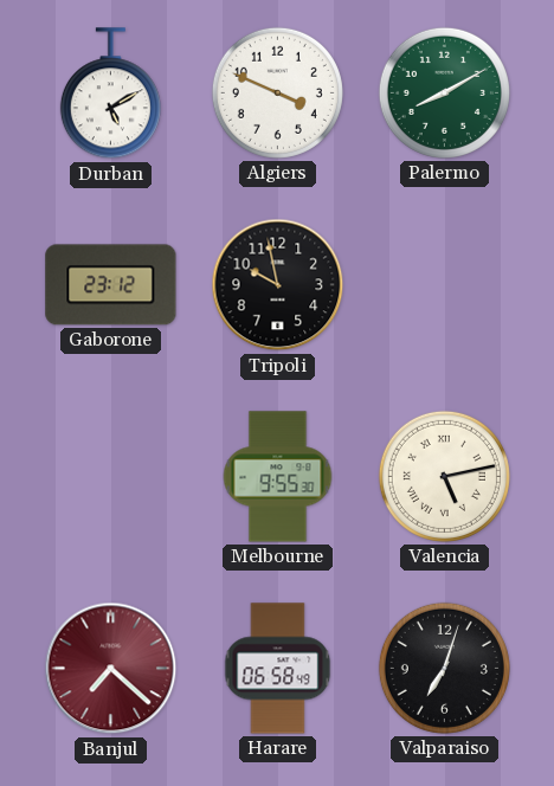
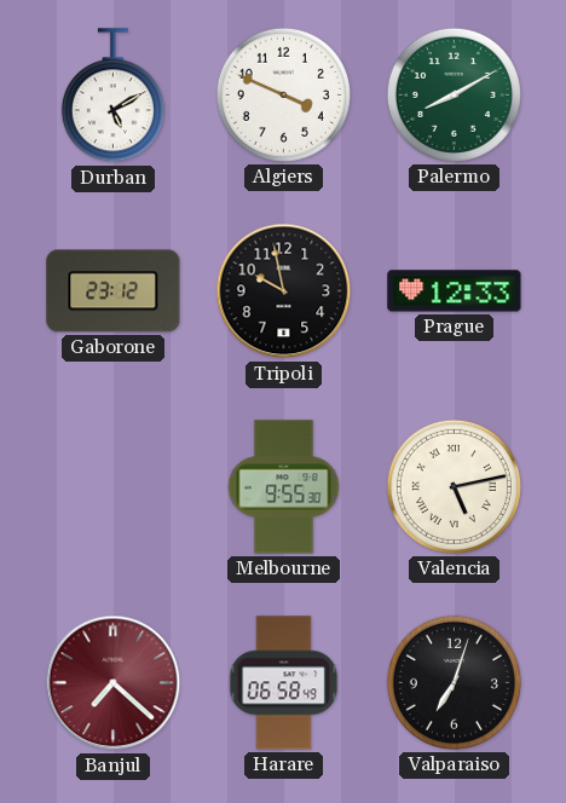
Prague: none -> 12:33 (455, 291)
